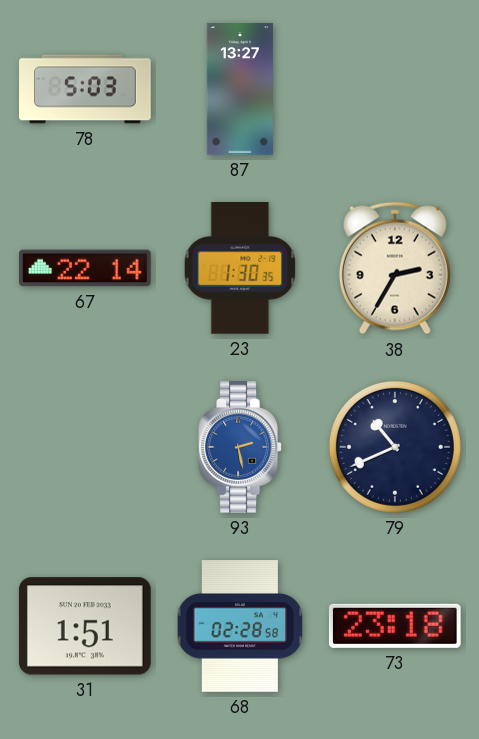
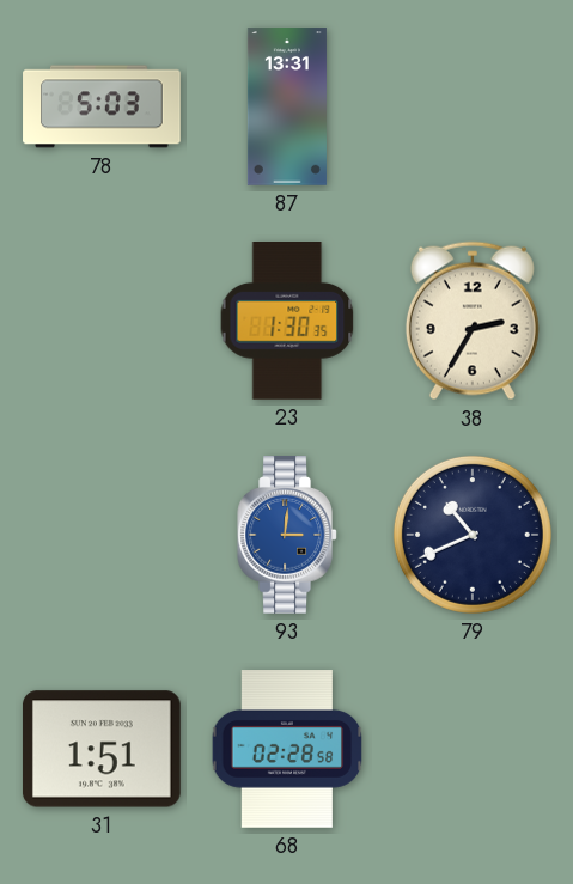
87: 13:27 -> 13:31 (287, 106)
67: 22:14 -> none (86, 268)
93: 2:28 -> 3:01 (287, 536)
73: 23:18 -> none (395, 626)
